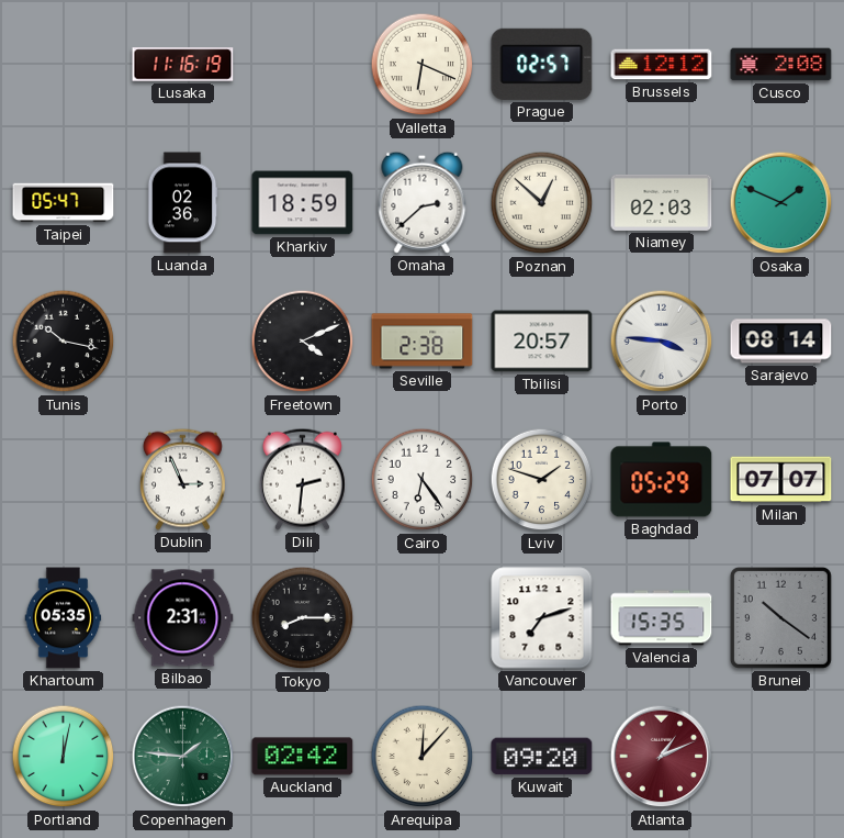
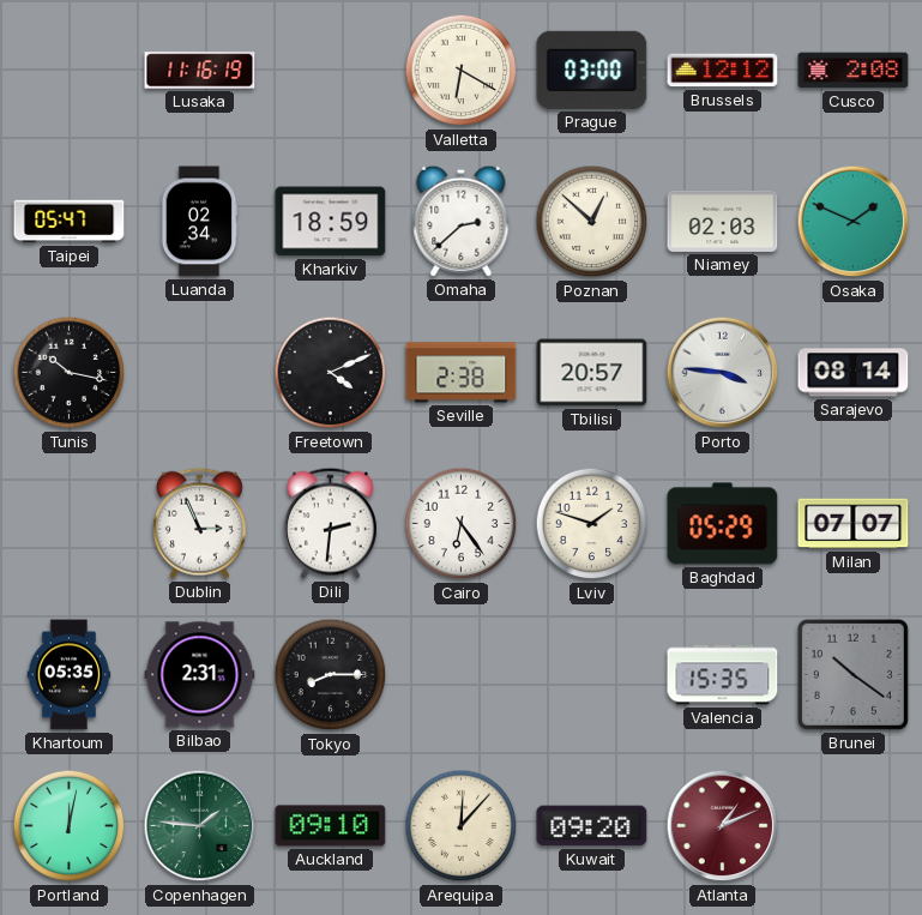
Valletta: 6:19 -> 6:20 (462, 71)
Prague: 02:57 -> 03:00 (592, 70)
Luanda: 02:36 -> 02:34 (199, 222)
Vancouver: 7:12 -> none (542, 618)
Auckland: 02:42 -> 09:10 (331, 826)
